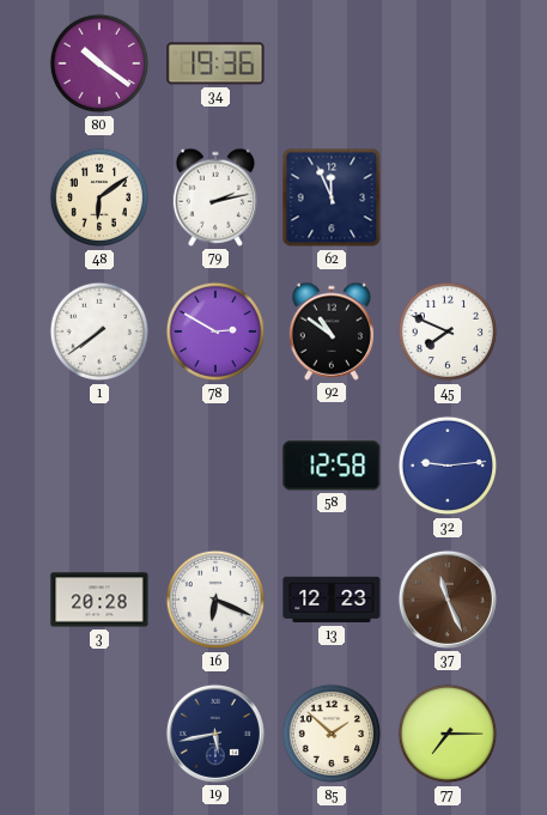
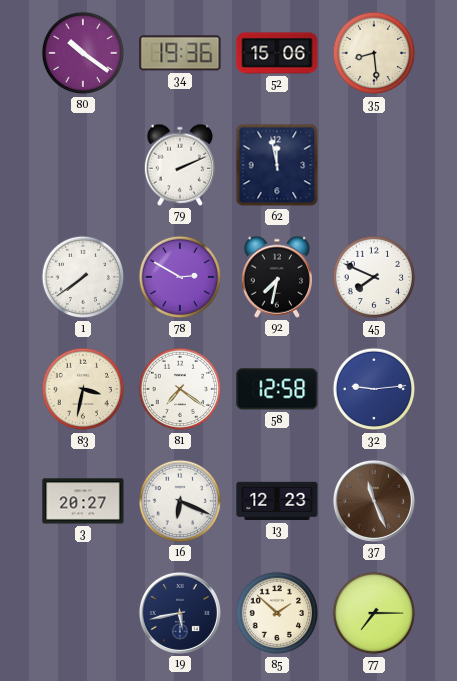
52: none -> 15:06 (277, 53)
35: none -> 8:29 (374, 53)
48: 6:09 -> none (99, 197)
79: 2:13 -> 2:11 (179, 165)
62: 11:56 -> 11:58 (277, 165)
92: 10:51 -> 7:32 (276, 277)
83: none -> 3:32 (83, 389)
81: none -> 7:21 (180, 389)
3: 20:28 -> 20:27 (83, 501)
